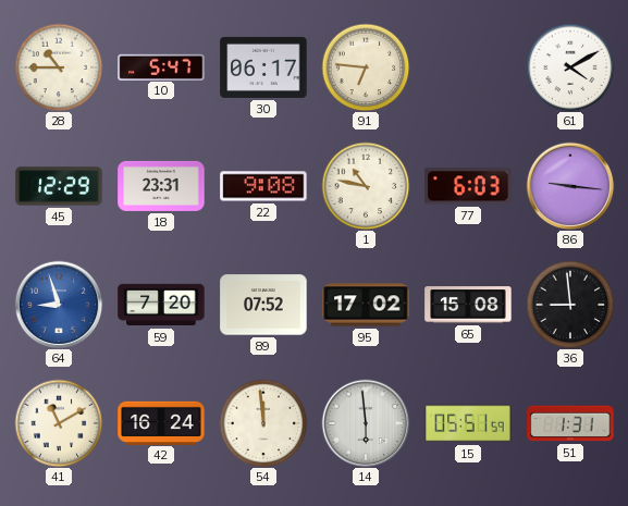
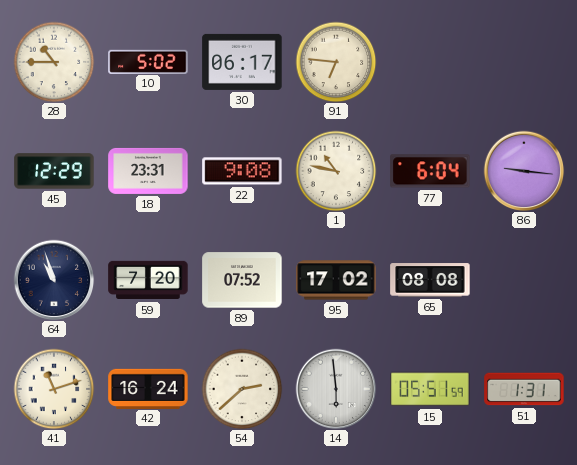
10: 5:47 -> 5:02 (148, 61)
61: 4:10 -> none (570, 67)
77: 6:03 -> 6:04 (430, 171)
64: 8:57 -> 10:57 (54, 280)
64 dial: blue -> navy (54, 280)
65: 15:08 -> 08:08 (430, 280)
36: 8:59 -> none (570, 305)
41: 11:10 -> 11:12 (54, 389)
54: 11:59 -> 2:38 (242, 389)
